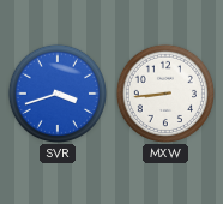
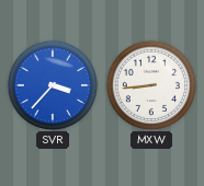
SVR: 3:42 -> 3:37 (52, 84)
